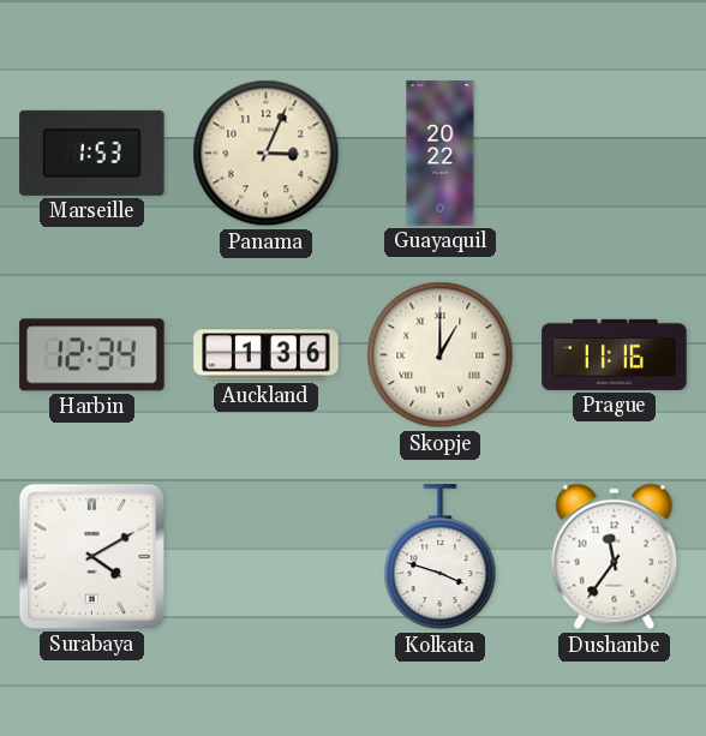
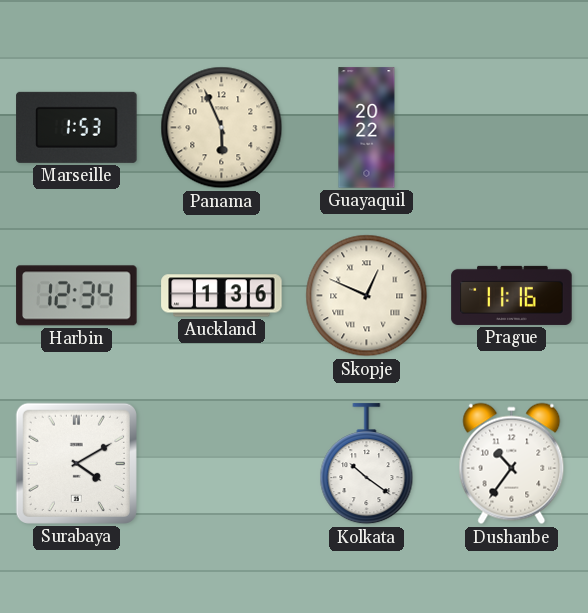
Panama: 3:04 -> 5:56 (222, 128)
Skopje: 1:00 -> 12:49 (367, 296)
Kolkata: 3:48 -> 10:21 (367, 464)
Dushanbe: 11:36 -> 10:36 (512, 464)
